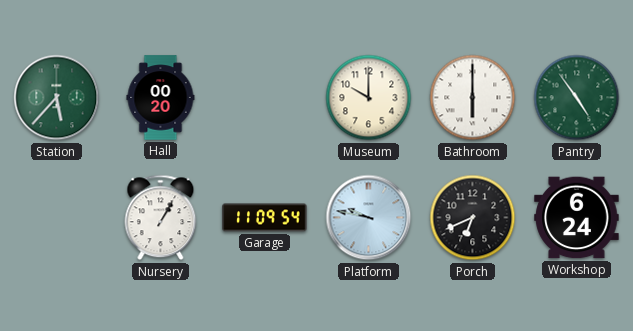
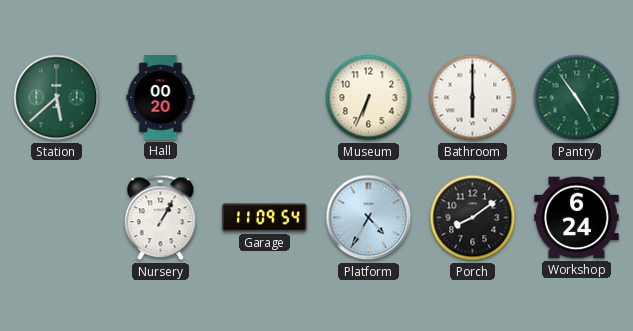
Station: 5:37 -> 5:38 (57, 98)
Museum: 10:00 -> 6:34 (369, 98)
Platform: 9:47 -> 4:35 (369, 218)
Porch: 6:41 -> 8:09 (473, 218)
